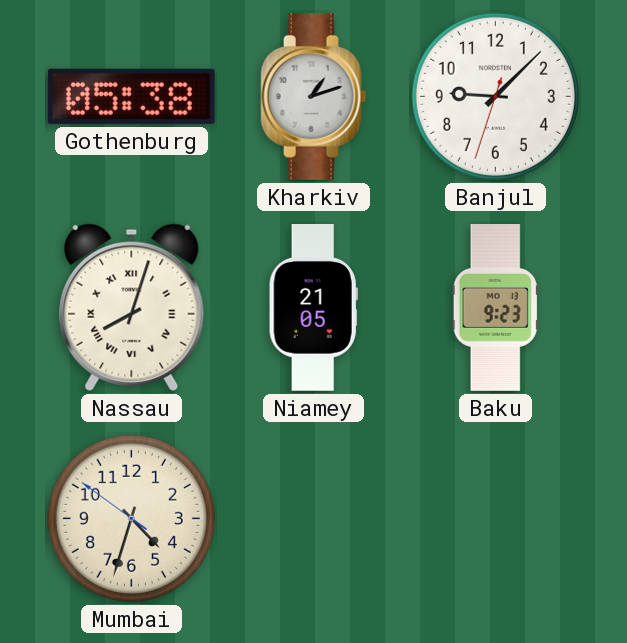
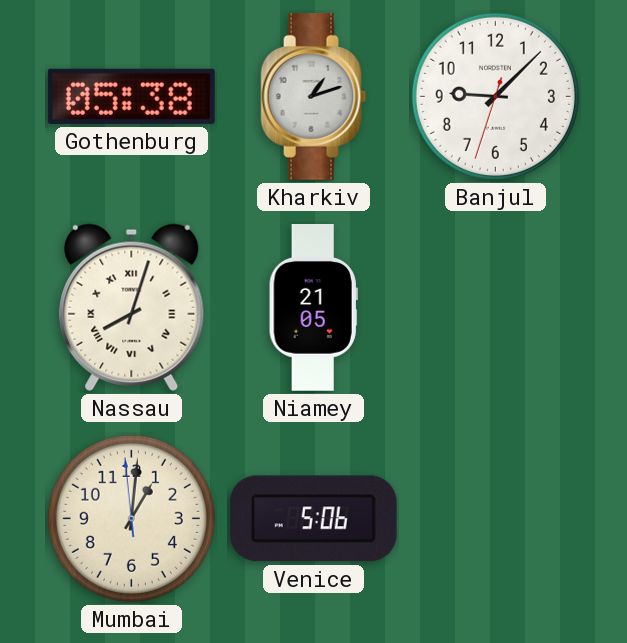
Baku: 9:23 -> none (495, 308)
Mumbai: 4:32 -> 1:00 (131, 518)
Venice: none -> 5:06 (313, 519)
